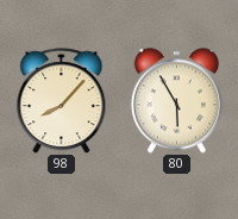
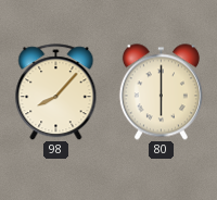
80: 5:55 -> 6:00 (161, 92)
